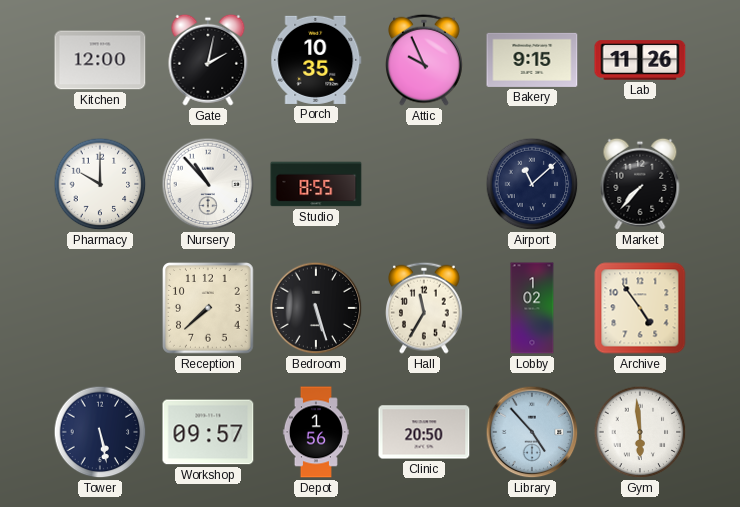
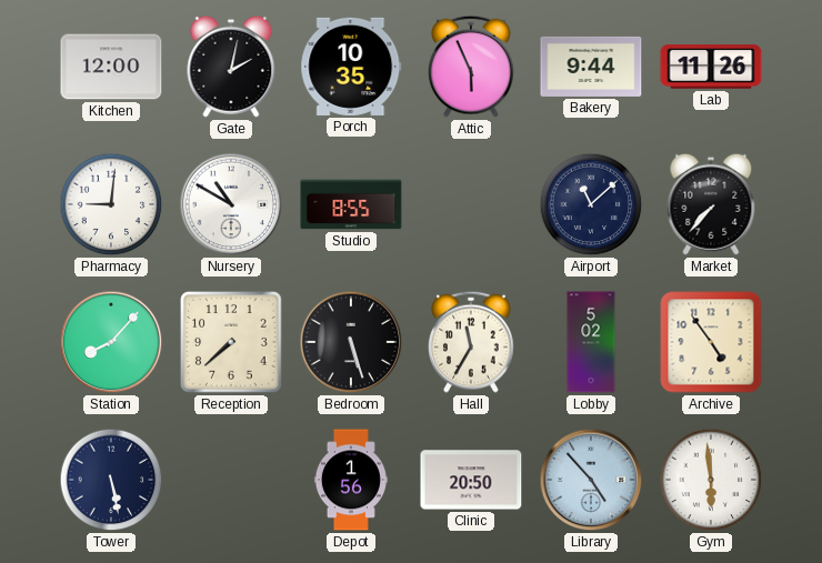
Attic: 9:56 -> 5:56 (471, 67)
Bakery: 9:15 -> 9:44 (591, 67)
Pharmacy: 10:00 -> 9:01 (111, 204)
Nursery: 10:53 -> 10:50 (231, 204)
Station: none -> 8:07 (111, 342)
Lobby: 1:02 -> 5:02 (591, 342)
Workshop: 09:57 -> none (208, 432)
